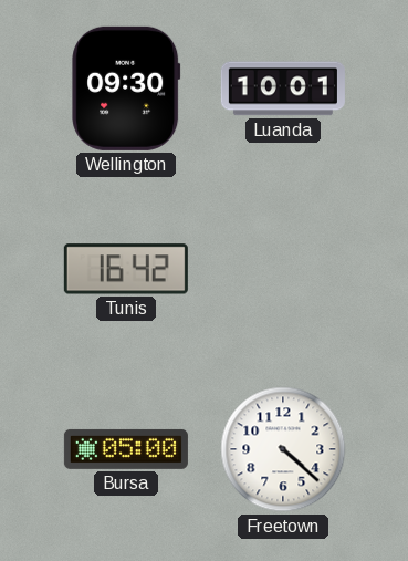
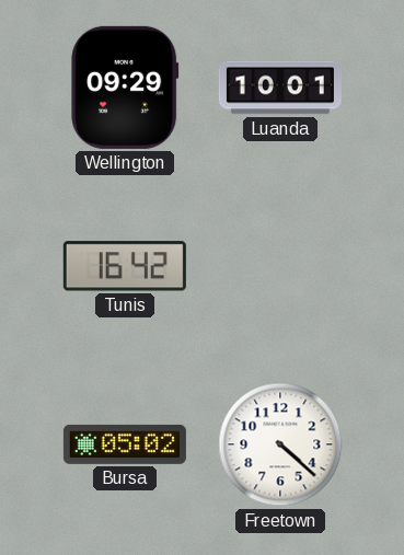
Wellington: 09:30 -> 09:29 (125, 88)
Bursa: 05:00 -> 05:02 (125, 444)
